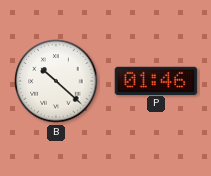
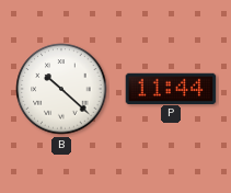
P: 01:46 -> 11:44 (171, 88)
